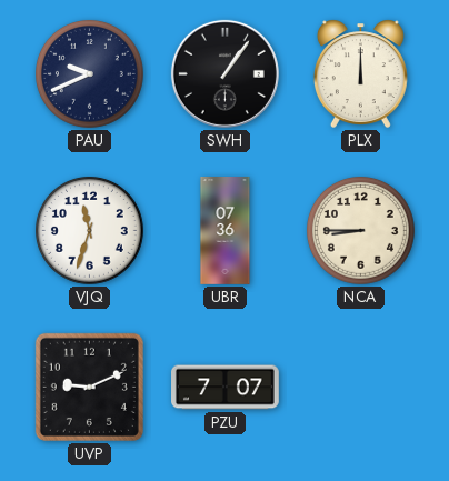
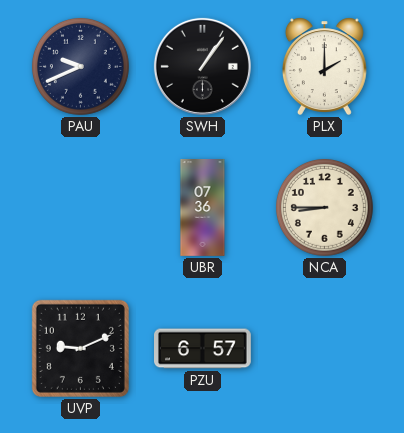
PLX: 12:00 -> 2:00 (324, 66)
VJQ: 11:33 -> none (89, 230)
PZU: 7:07 -> 6:57 (203, 349)
